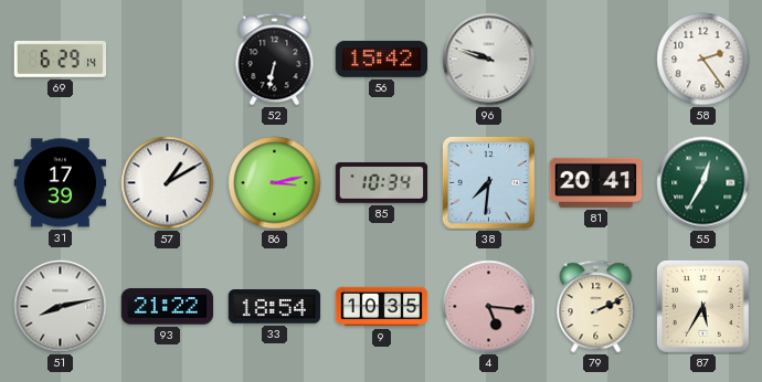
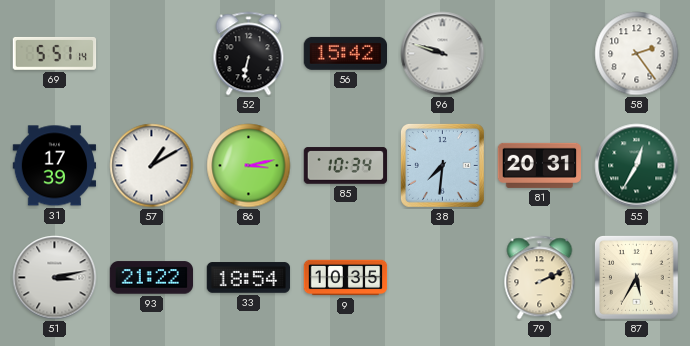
69: 6:29 -> 5:51 (55, 53)
81: 20:41 -> 20:31 (540, 165)
51: 8:13 -> 3:13 (55, 278)
4: 5:16 -> none (489, 307)
